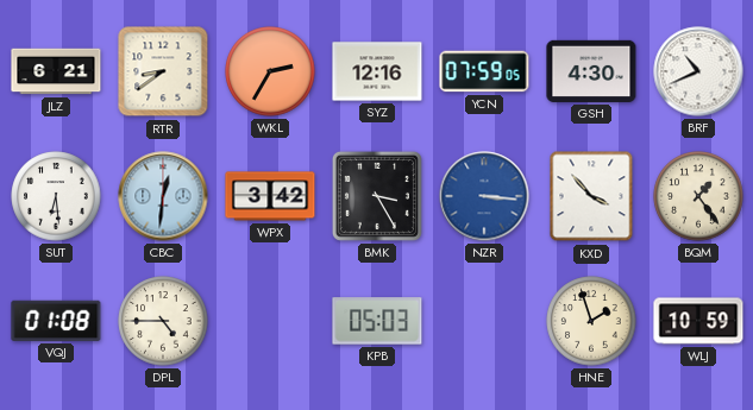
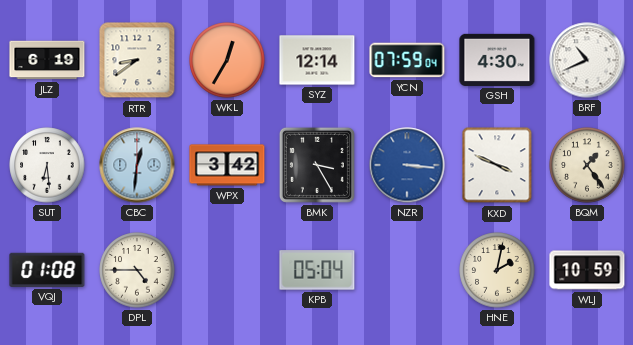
JLZ: 6:21 -> 6:19 (47, 60)
WKL: 2:35 -> 12:35 (227, 60)
SYZ: 12:16 -> 12:14 (317, 60)
YCN: 07:59:05 -> 07:59:04 (407, 60)
KXD: 3:53 -> 3:49 (497, 165)
KPB: 05:03 -> 05:04 (317, 270)
HNE: 1:57 -> 2:02 (497, 270)
